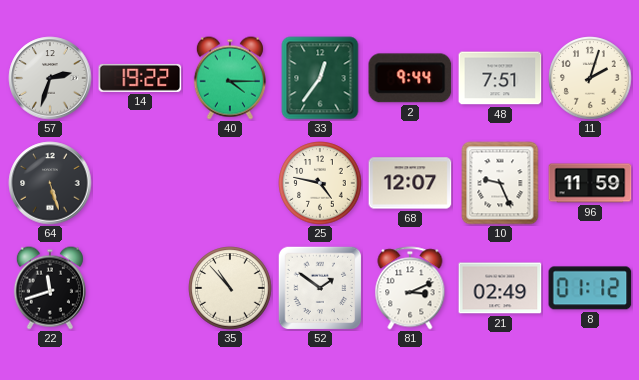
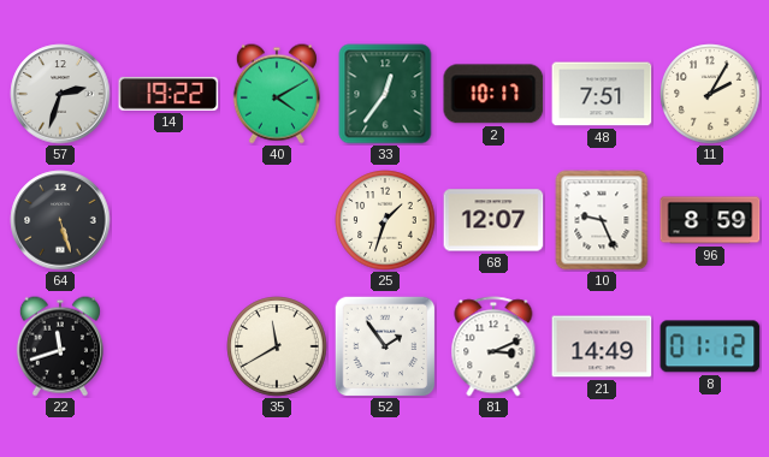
40: 4:15 -> 4:10 (277, 94)
2: 9:44 -> 10:17 (493, 94)
11: 2:03 -> 2:05 (710, 94)
25: 4:47 -> 1:33 (385, 220)
96: 11:59 -> 8:59 (710, 220)
35: 10:53 -> 11:40 (277, 346)
52: 1:51 -> 1:54 (385, 346)
21: 02:49 -> 14:49 (602, 346)
